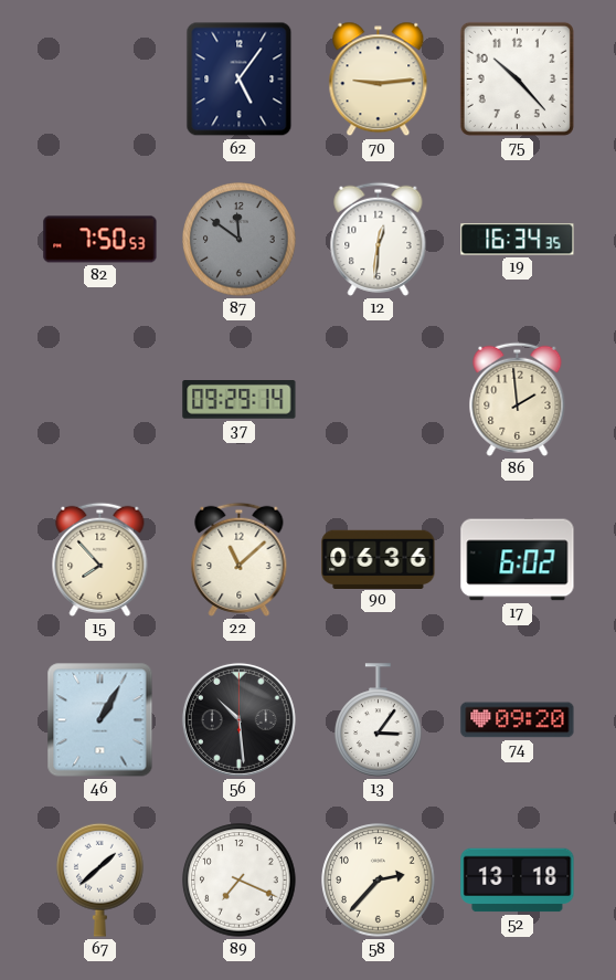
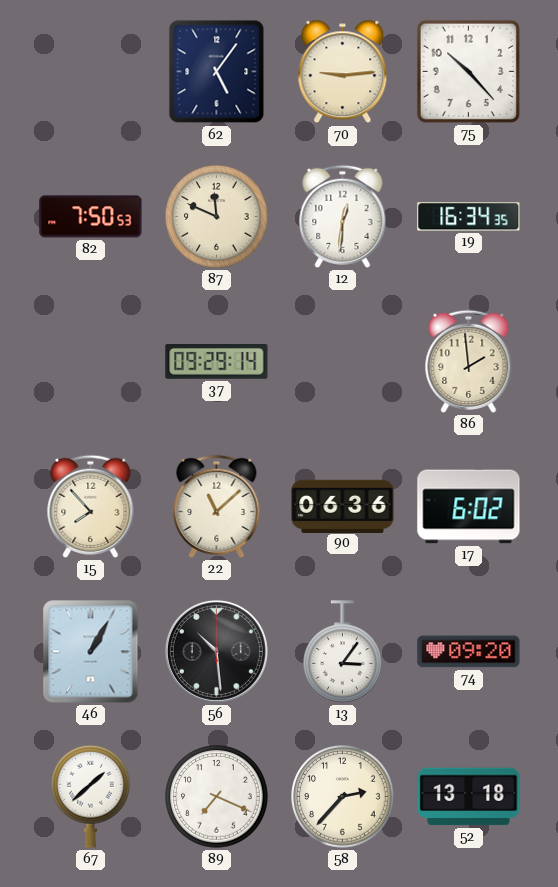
87: 11:51 -> 11:49 (217, 217)
87 dial: grey -> cream (217, 217)
